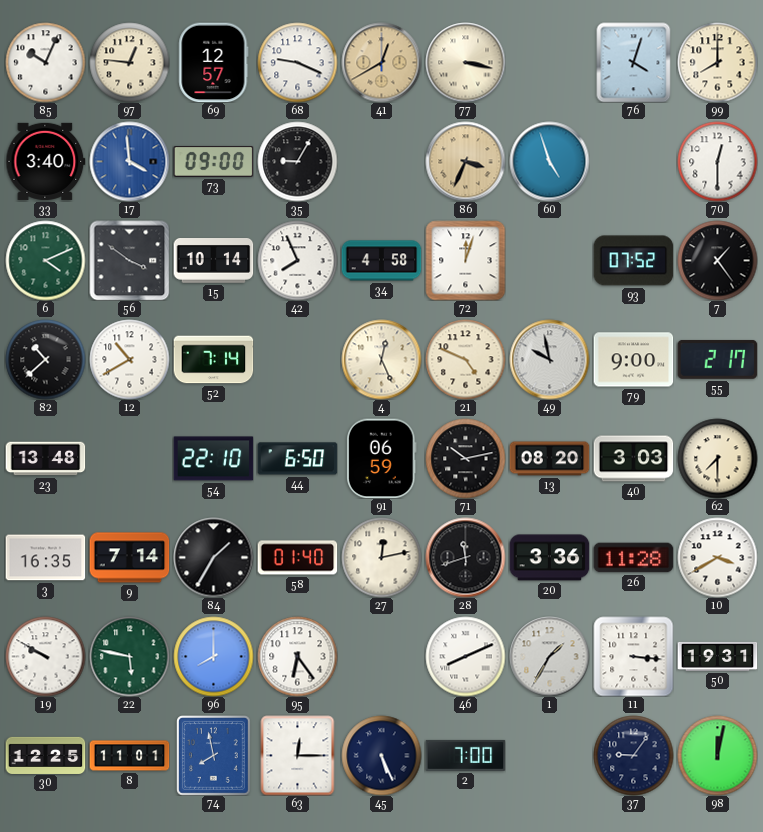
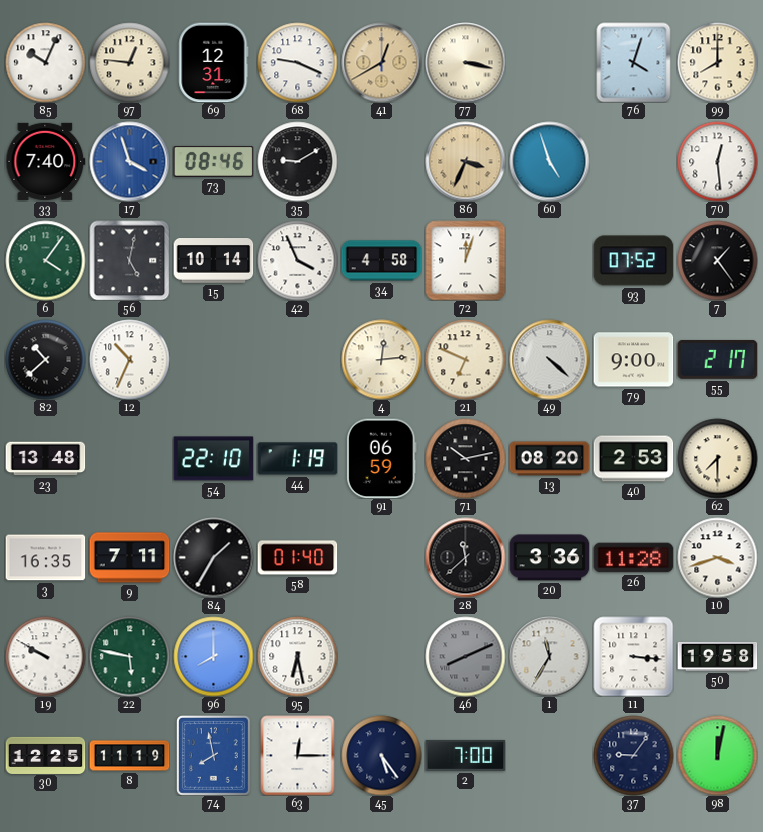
69: 12:57 -> 12:31 (214, 62)
33: 3:40 -> 7:40 (45, 161)
17: 3:59 -> 3:57 (129, 161)
73: 09:00 -> 08:46 (213, 161)
35: 9:05 -> 9:10 (297, 161)
70: 12:30 -> 12:29 (717, 161)
6: 4:11 -> 4:06 (45, 260)
56: 3:51 -> 5:02 (129, 260)
42: 7:56 -> 3:56 (297, 260)
12: 10:40 -> 10:34 (129, 359)
52: 7:14 -> none (213, 360)
4: 12:26 -> 12:14 (381, 359)
21: 4:49 -> 6:49 (465, 359)
49: 9:58 -> 4:22 (549, 359)
44: 6:50 -> 1:19 (297, 459)
40: 3:03 -> 2:53 (633, 459)
9: 7:14 -> 7:11 (129, 558)
27: 12:13 -> none (381, 557)
28: 11:42 -> 11:38 (465, 557)
10: 3:40 -> 3:42 (717, 557)
95: 6:24 -> 6:28 (297, 656)
46 dial: white -> grey (465, 656)
1: 1:35 -> 11:35 (549, 656)
50: 19:31 -> 19:58 (717, 656)
8: 11:01 -> 11:19 (129, 756)
45: 5:26 -> 5:24 (381, 755)
